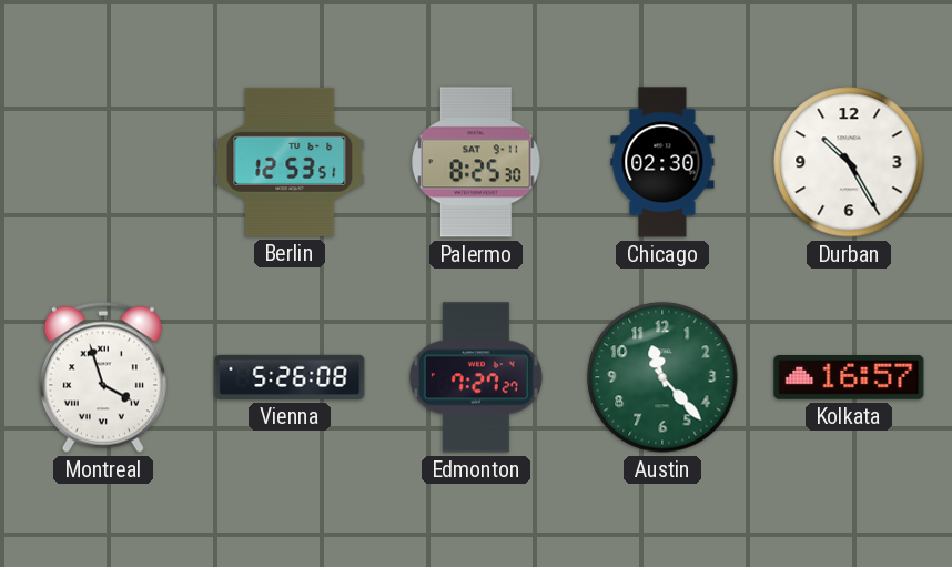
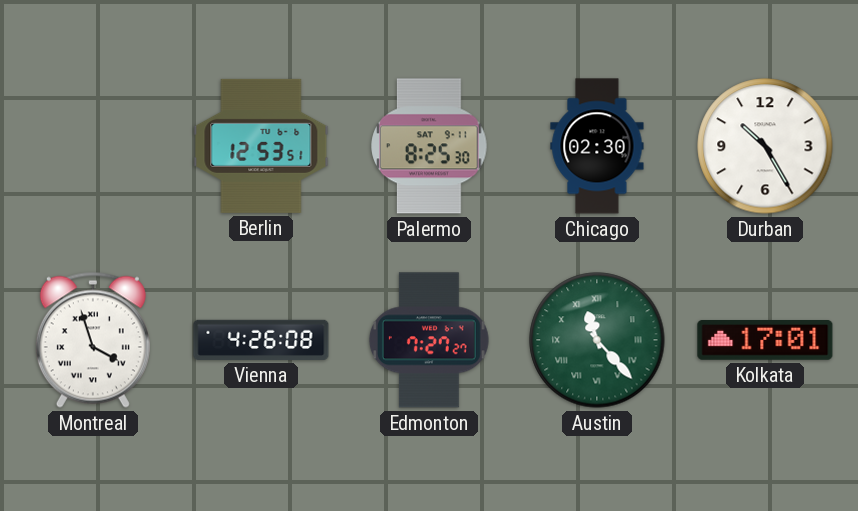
Vienna: 5:26 -> 4:26 (261, 340)
Austin numerals: Arabic -> Roman (597, 340)
Kolkata: 16:57 -> 17:01 (765, 341)
